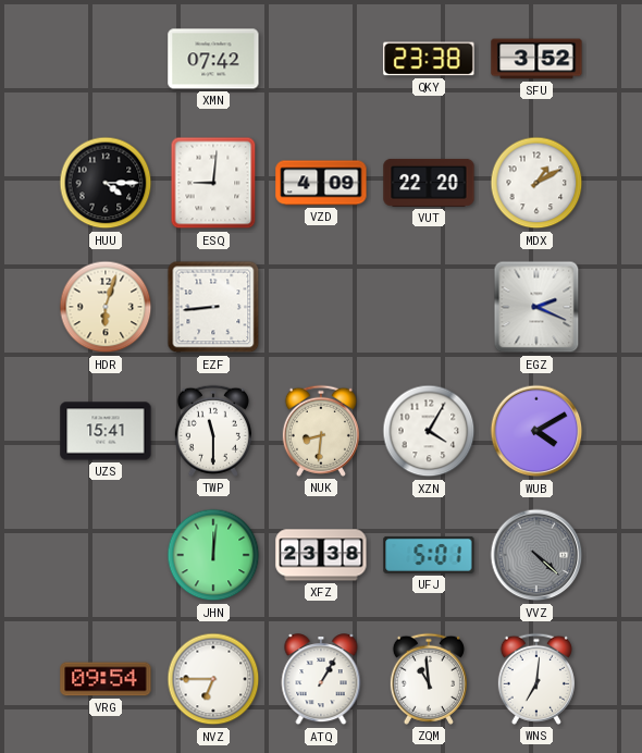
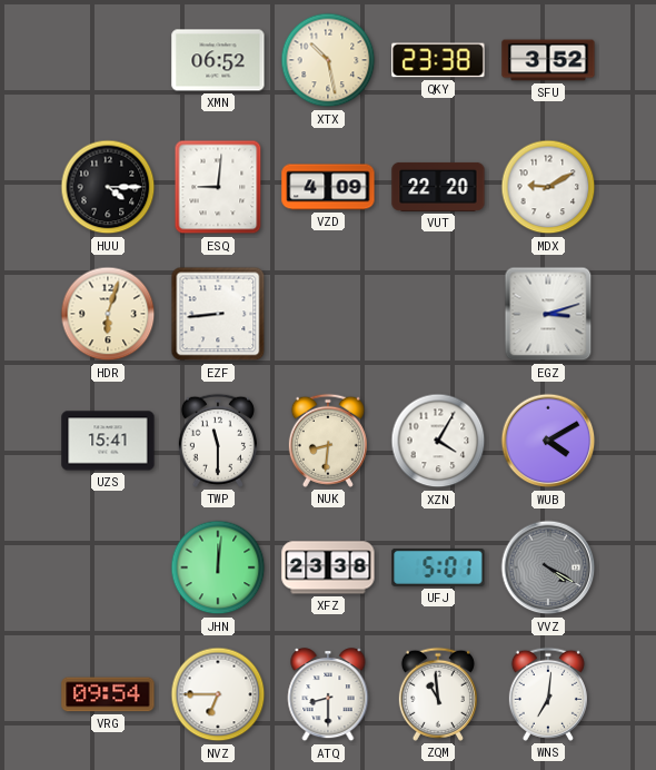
XMN: 07:42 -> 06:52 (218, 60)
XTX: none -> 10:28 (328, 60)
MDX: 1:10 -> 9:10 (548, 187)
EGZ: 2:19 -> 3:12 (548, 314)
VVZ: 4:22 -> 4:20 (548, 567)
ATQ: 1:05 -> 8:30 (328, 695)
